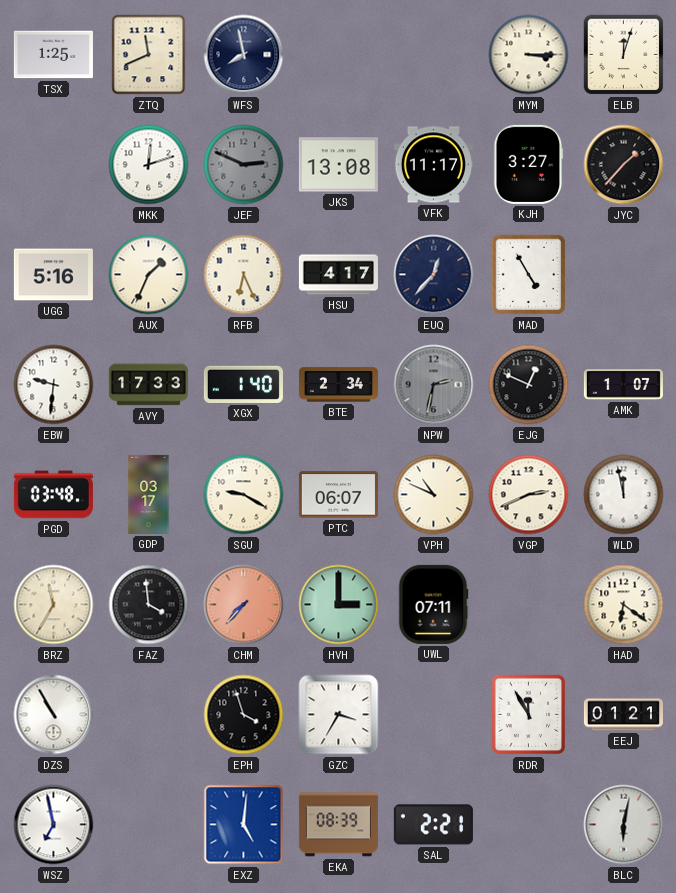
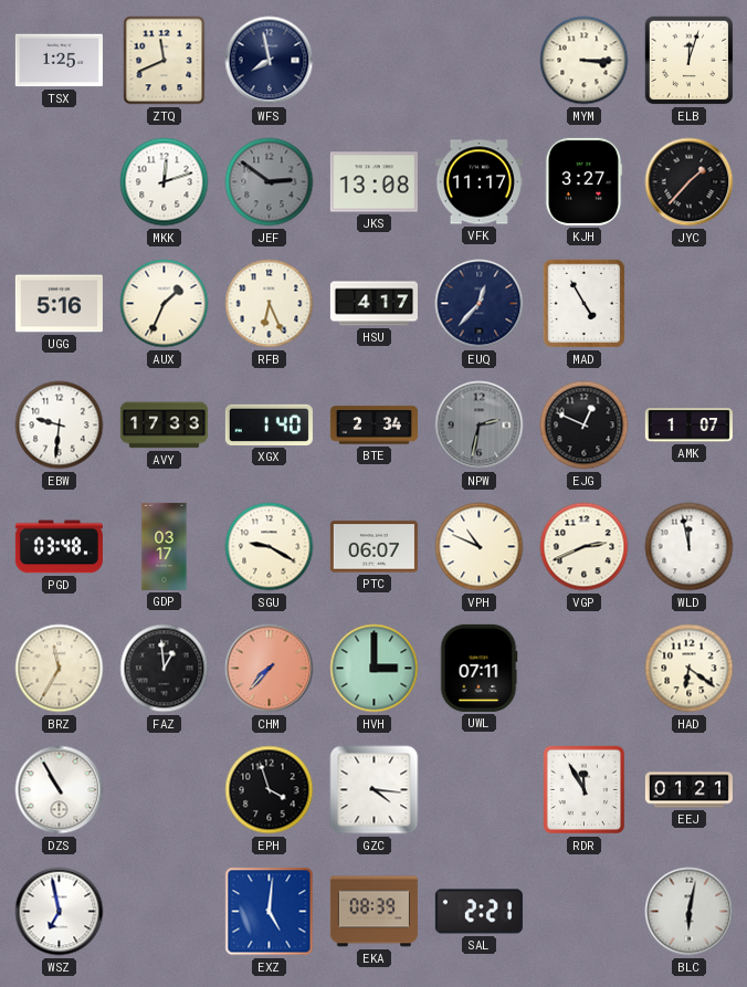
JEF: 2:49 -> 2:51 (270, 182)
FAZ: 3:59 -> 12:59 (165, 669)
GZC: 3:35 -> 4:16 (375, 790)
